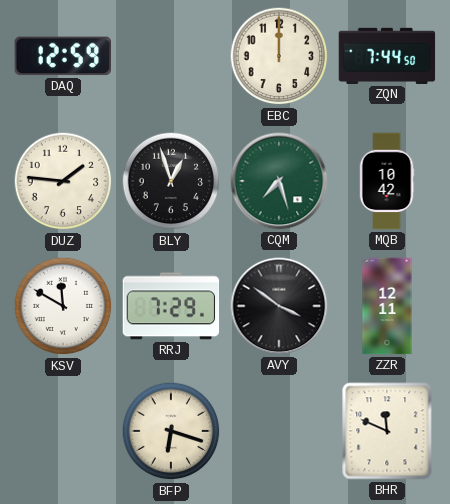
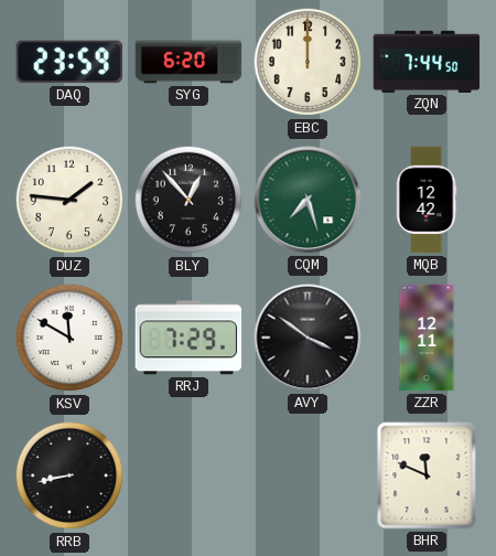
DAQ: 12:59 -> 23:59 (69, 62)
SYG: none -> 6:20 (188, 62)
BLY: 12:57 -> 12:53 (188, 200)
MQB: 10:42 -> 12:42 (427, 200)
RRB: none -> 8:43 (69, 475)
BFP: 6:18 -> none (171, 431)
